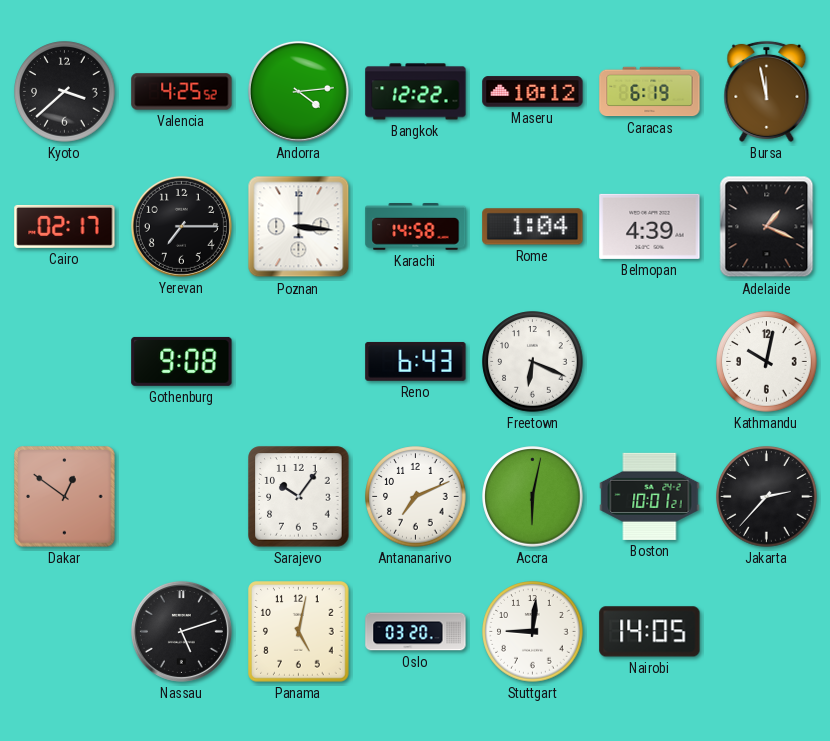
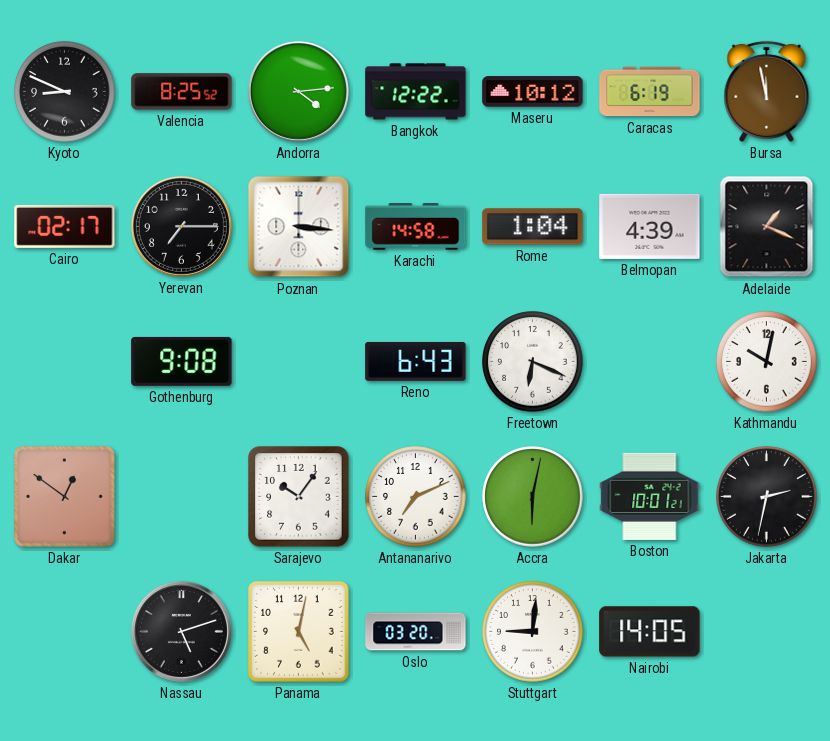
Kyoto: 3:38 -> 8:49 (65, 92)
Valencia: 4:25 -> 8:25 (182, 92)
Jakarta: 2:37 -> 2:32 (767, 497)
